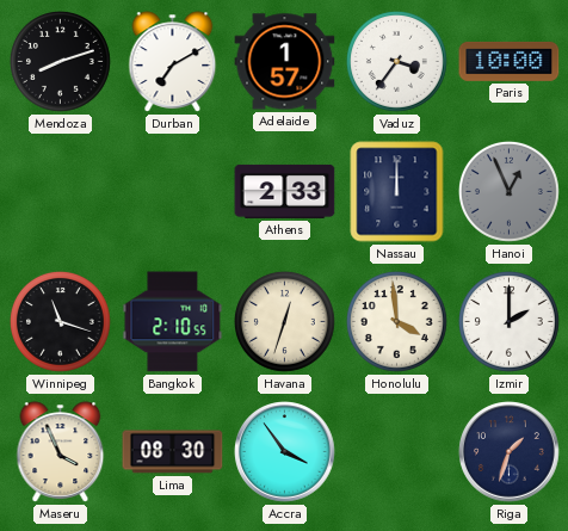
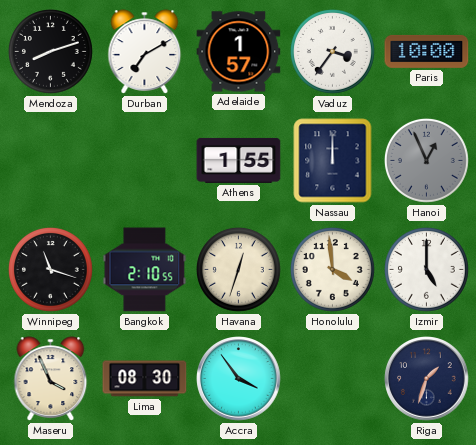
Athens: 2:33 -> 1:55 (239, 160)
Izmir: 2:00 -> 5:00 (426, 269)
